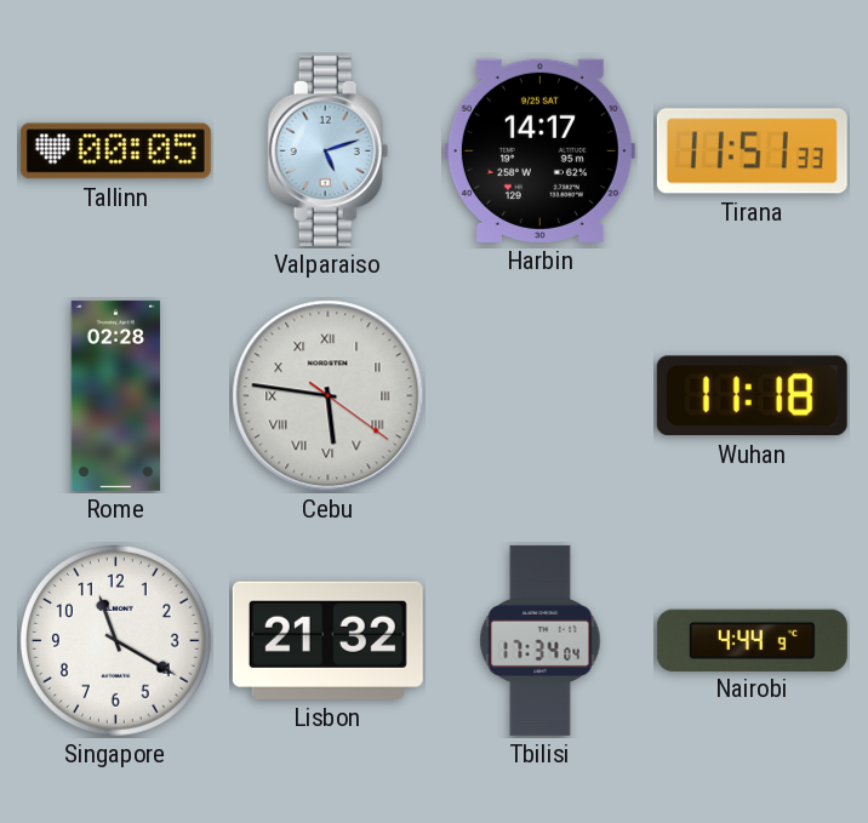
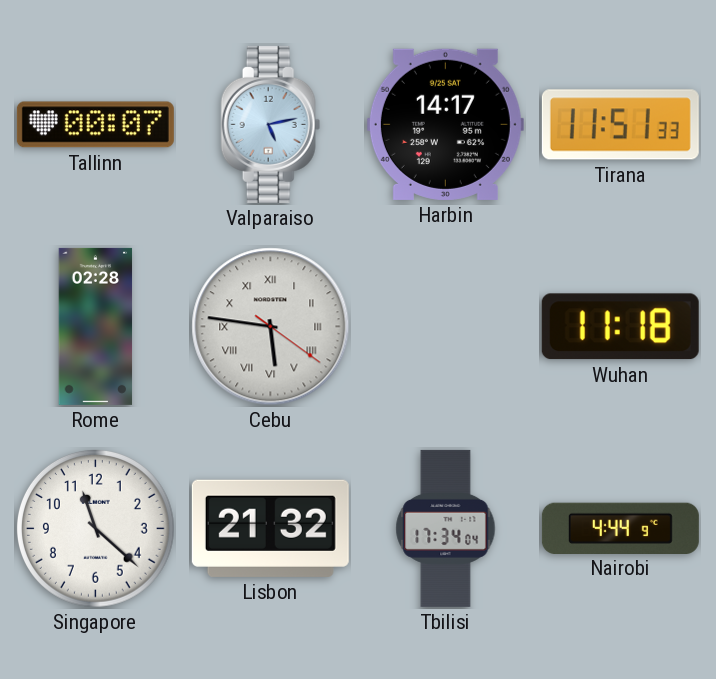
Tallinn: 00:05 -> 00:07 (95, 125)
Valparaiso: 5:12 -> 5:13 (271, 124)
Singapore: 11:20 -> 11:22 (95, 528)
